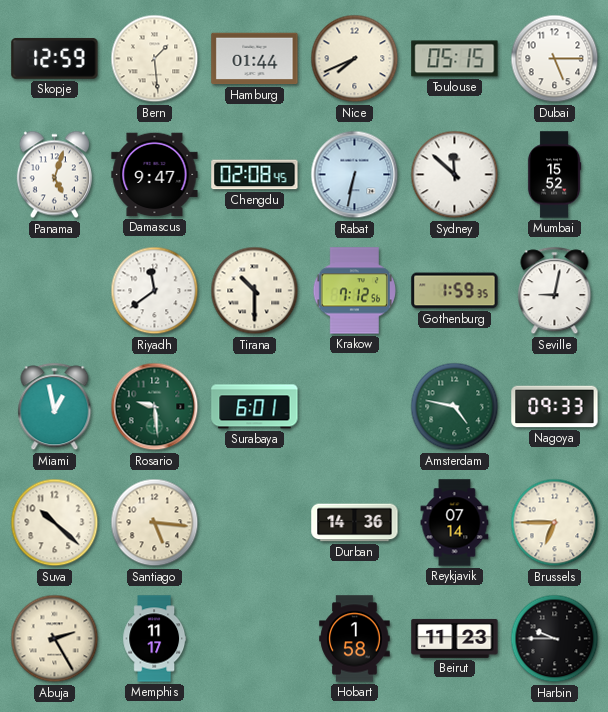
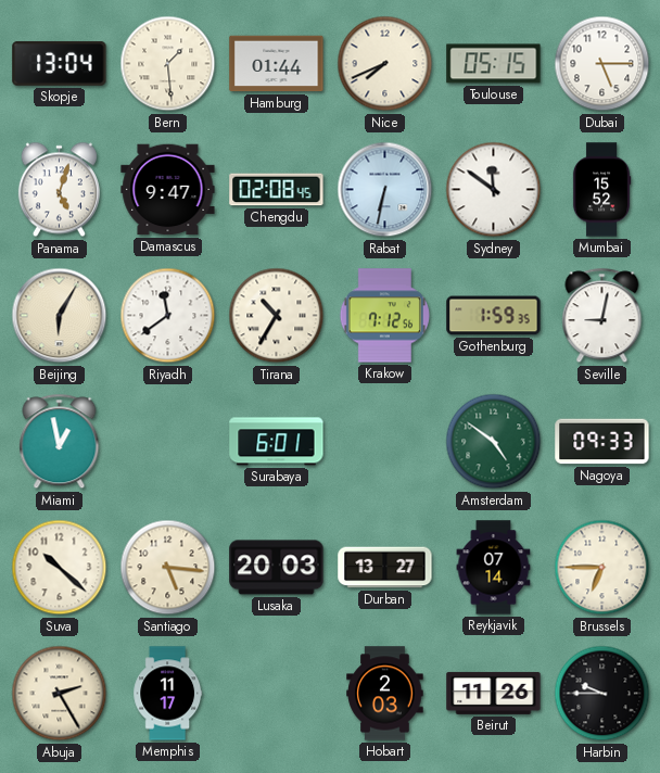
Skopje: 12:59 -> 13:04 (60, 63)
Sydney: 11:52 -> 11:51 (494, 190)
Beijing: none -> 6:05 (60, 316)
Tirana: 10:30 -> 10:35 (277, 316)
Rosario: 9:29 -> none (155, 407)
Amsterdam: 4:47 -> 4:51 (494, 442)
Lusaka: none -> 20:03 (277, 568)
Durban: 14:36 -> 13:27 (385, 568)
Hobart: 1:58 -> 2:03 (385, 694)
Beirut: 11:23 -> 11:26 (494, 693)
